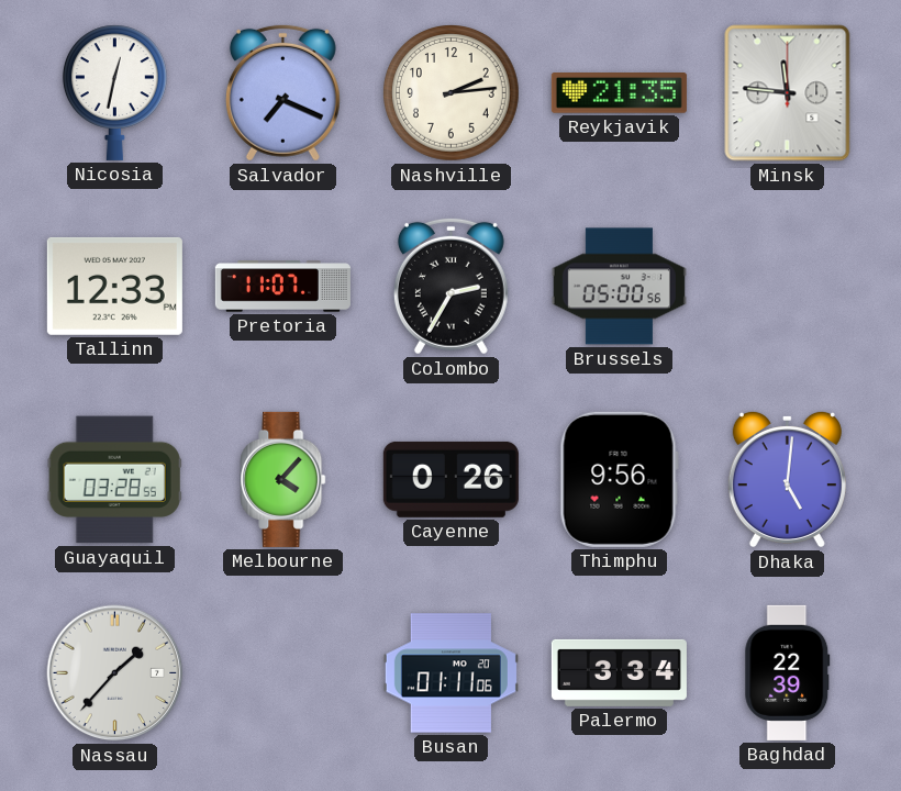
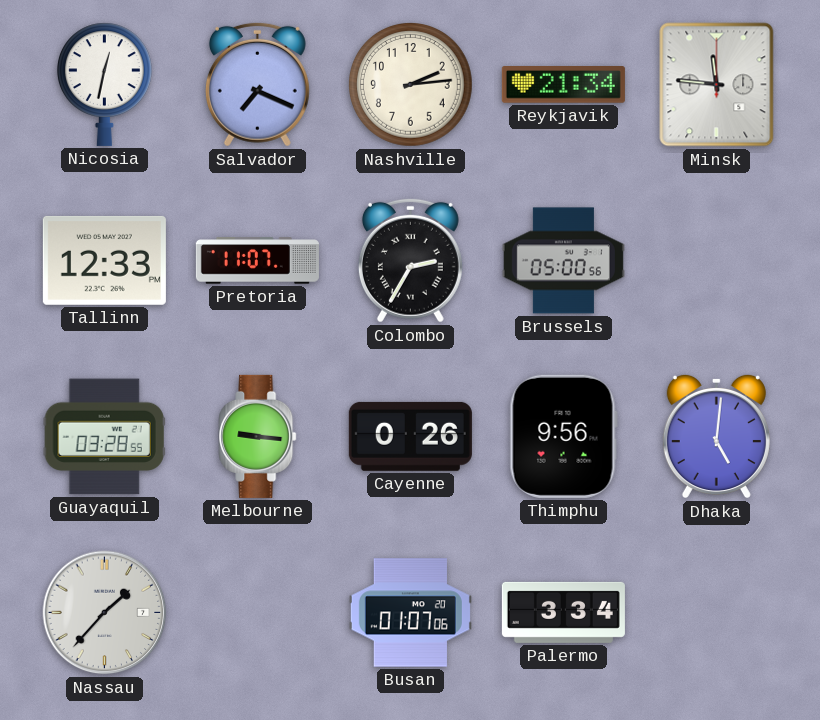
Reykjavik: 21:35 -> 21:34 (563, 85)
Melbourne: 4:07 -> 9:16 (258, 436)
Busan: 01:11 -> 01:07 (410, 613)
Baghdad: 22:39 -> none (788, 672)
